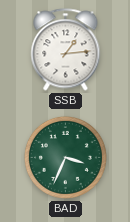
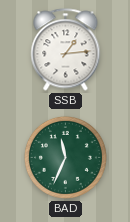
BAD: 3:34 -> 11:34 (65, 157)
